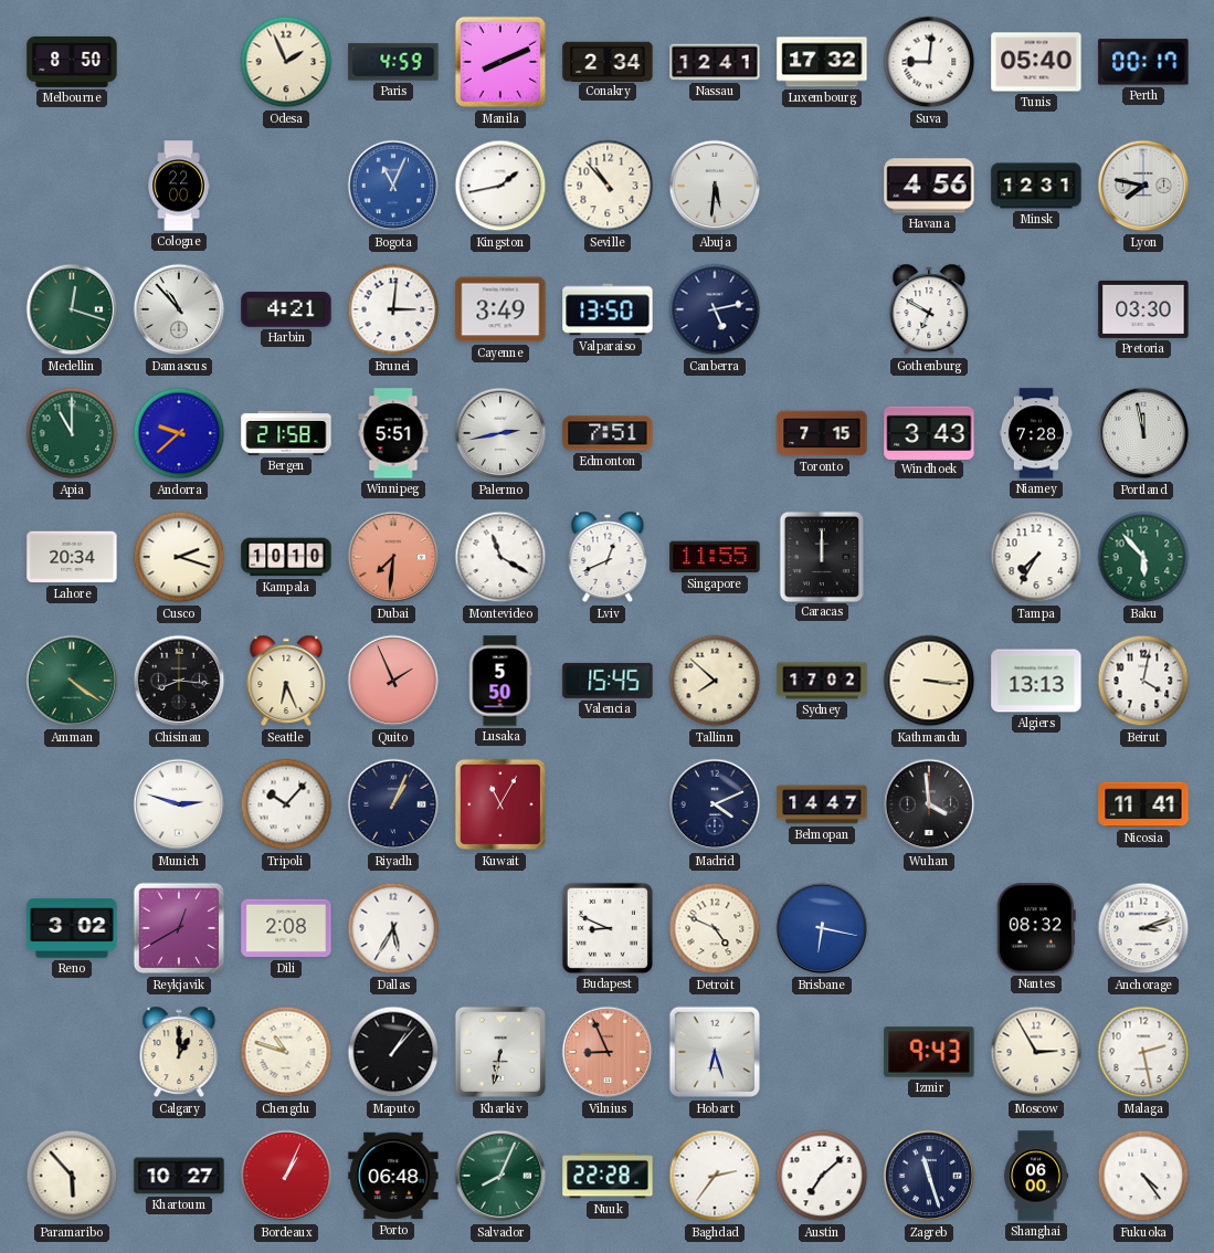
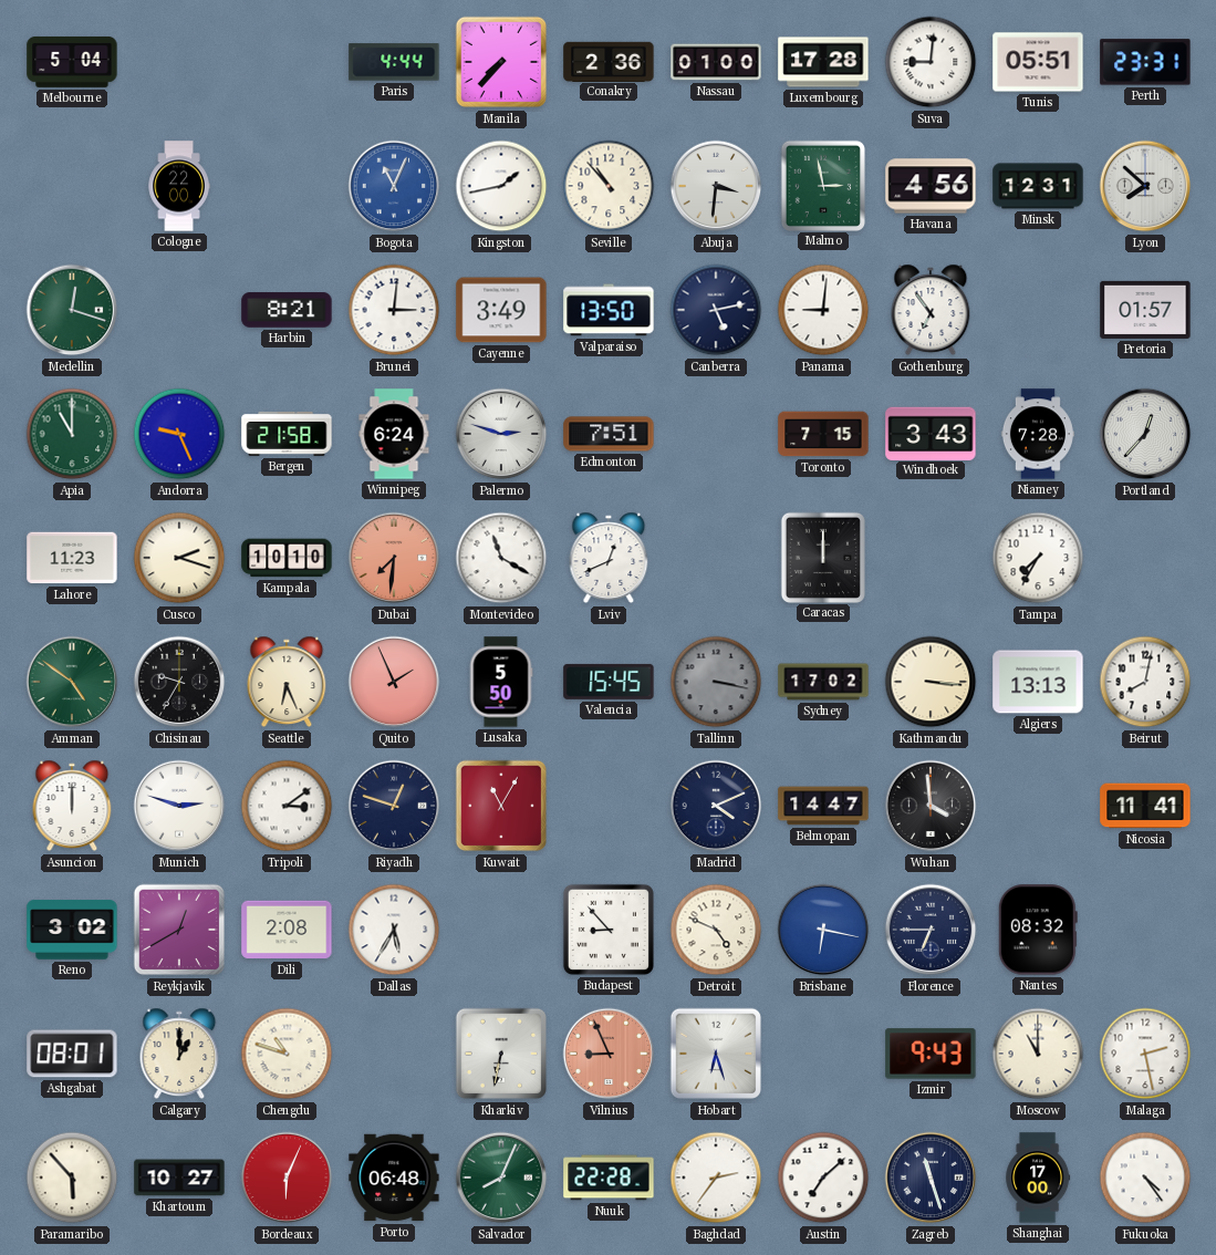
Melbourne: 8:50 -> 5:04 (72, 62)
Odesa: 1:56 -> none (286, 62)
Paris: 4:59 -> 4:44 (394, 62)
Manila: 8:11 -> 7:37 (501, 62)
Conakry: 2:34 -> 2:36 (609, 61)
Nassau: 12:41 -> 01:00 (716, 62)
Luxembourg: 17:32 -> 17:28 (823, 62)
Tunis: 05:40 -> 05:51 (1038, 62)
Perth: 00:17 -> 23:31 (1145, 62)
Abuja: 5:31 -> 3:31 (716, 186)
Malmo: none -> 2:58 (822, 185)
Lyon: 7:47 -> 7:52 (1145, 186)
Damascus: 10:53 -> none (179, 309)
Harbin: 4:21 -> 8:21 (287, 310)
Panama: none -> 9:01 (823, 310)
Gothenburg: 6:50 -> 6:54 (931, 310)
Pretoria: 03:30 -> 01:57 (1145, 310)
Andorra: 9:38 -> 9:26 (179, 434)
Winnipeg: 5:51 -> 6:24 (394, 434)
Palermo: 2:43 -> 2:48 (501, 434)
Portland: 11:58 -> 12:37 (1145, 434)
Lahore: 20:34 -> 11:23 (72, 558)
Singapore: 11:55 -> none (715, 557)
Baku: 5:53 -> none (1143, 557)
Amman: 4:21 -> 4:51 (72, 682)
Chisinau: 8:16 -> 9:35 (179, 682)
Tallinn: 7:52 -> 3:17 (716, 682)
Tallinn dial: cream -> grey (716, 682)
Beirut: 4:02 -> 8:02 (1145, 682)
Asuncion: none -> 12:00 (72, 806)
Tripoli: 10:07 -> 3:09 (287, 806)
Riyadh: 1:04 -> 12:48 (394, 806)
Budapest: 8:49 -> 8:53 (609, 930)
Florence: none -> 6:45 (931, 930)
Anchorage: 3:12 -> none (1143, 928)
Ashgabat: none -> 08:01 (72, 1054)
Maputo: 1:07 -> none (393, 1052)
Moscow: 2:55 -> 11:00 (1038, 1054)
Bordeaux: 1:04 -> 6:04 (287, 1178)
Shanghai: 06:00 -> 17:00 (1038, 1178)
